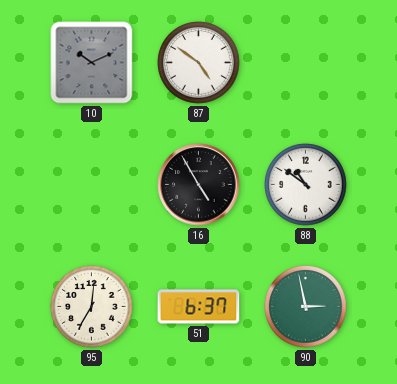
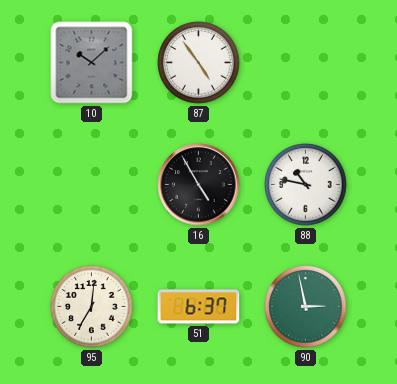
10: 10:11 -> 10:08 (92, 63)
87: 4:51 -> 4:54 (199, 63)
88: 10:51 -> 10:47 (306, 185)
